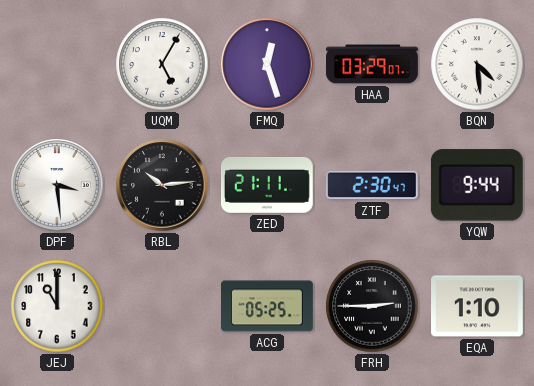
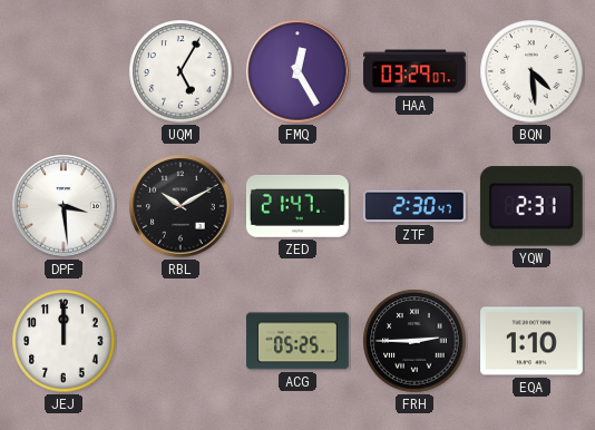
FMQ: 12:27 -> 12:25 (297, 71)
RBL: 10:14 -> 10:10 (181, 206)
ZED: 21:11 -> 21:47 (299, 207)
YQW: 9:44 -> 2:31 (531, 206)
JEJ: 11:00 -> 12:00 (64, 341)
